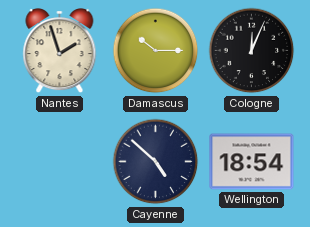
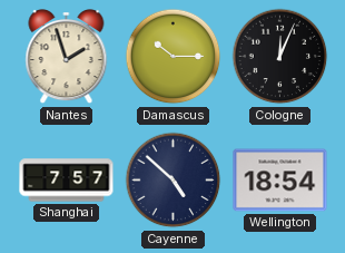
Shanghai: none -> 7:57 (67, 181)
